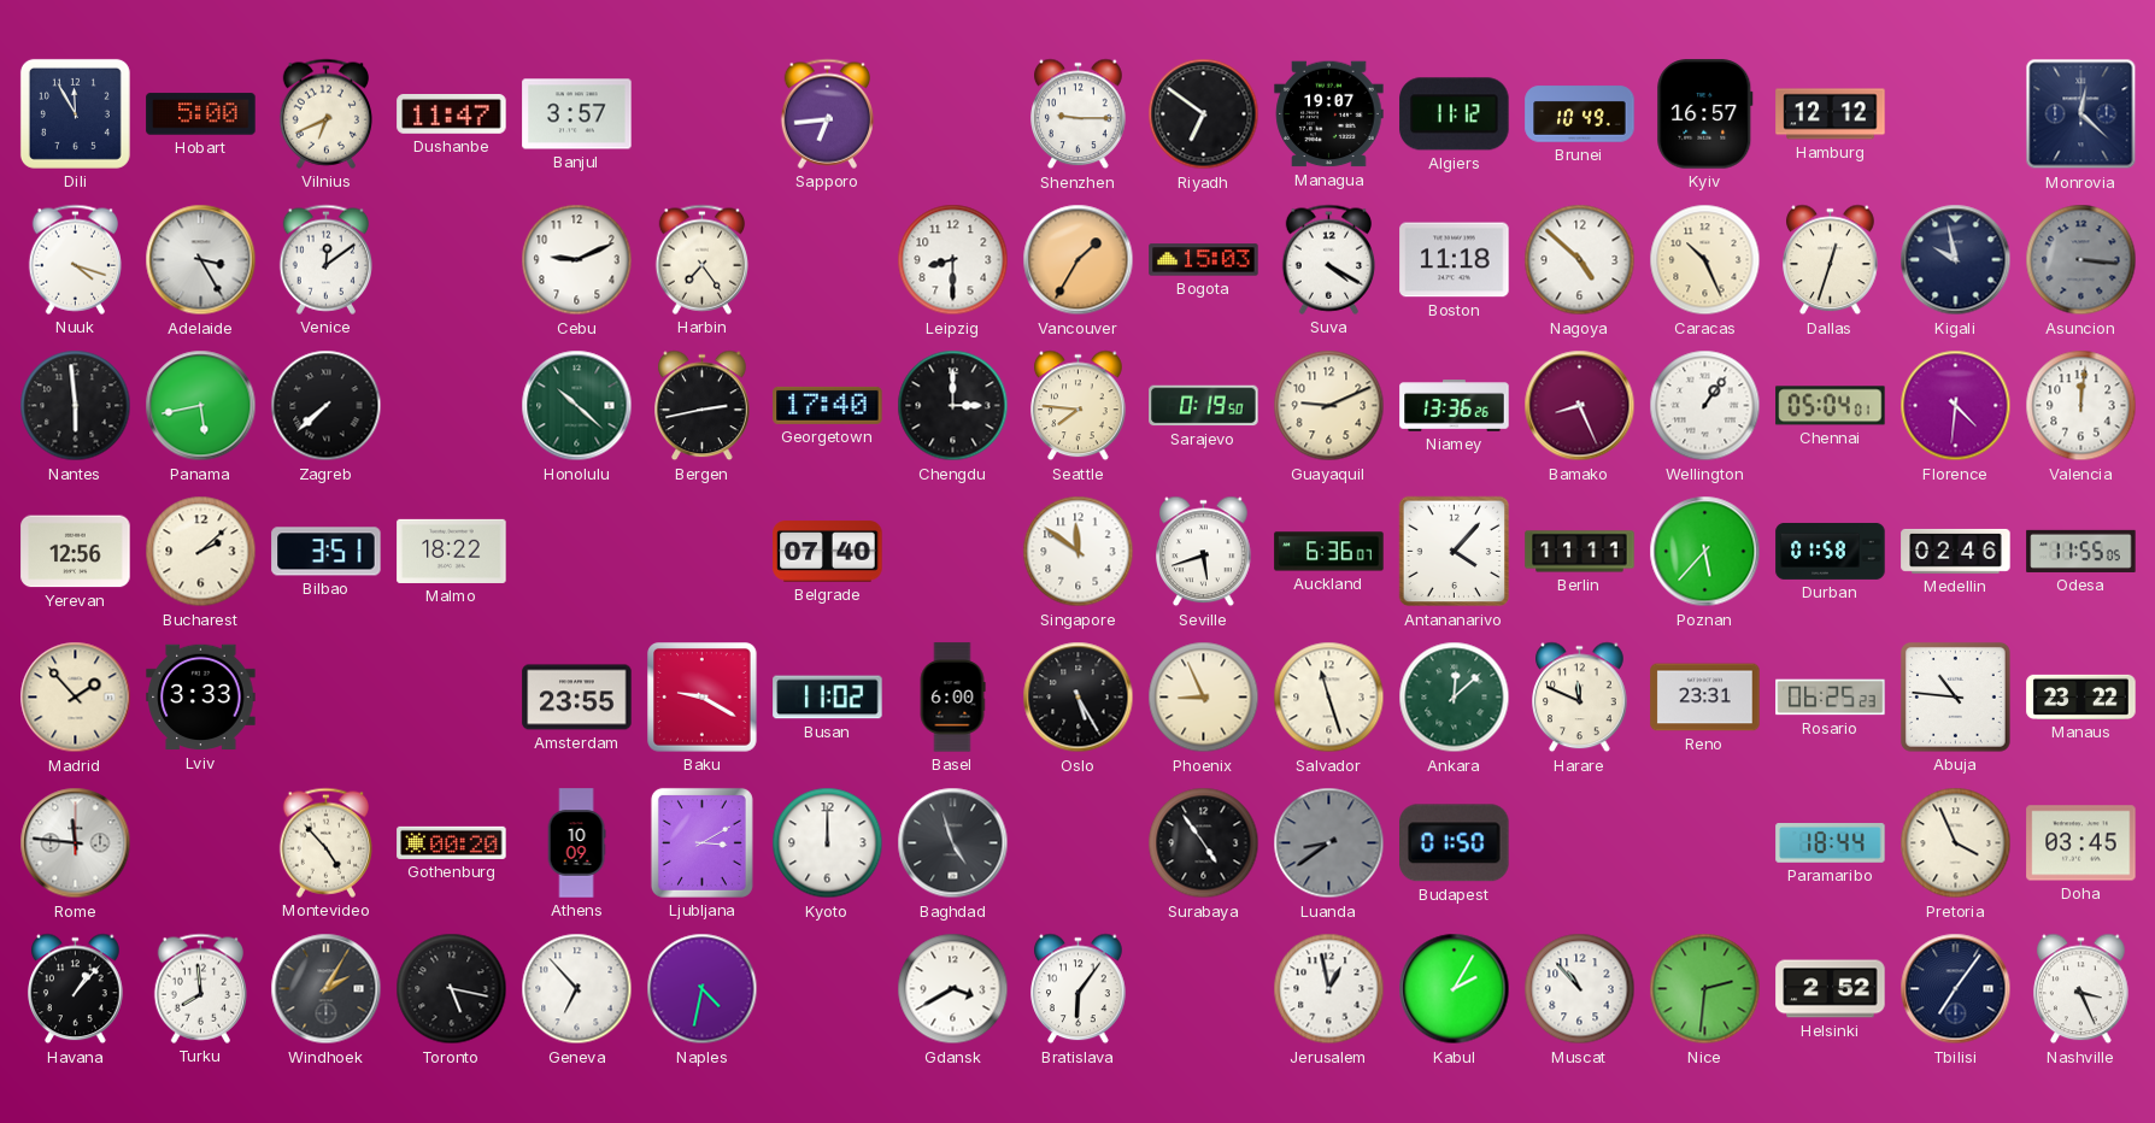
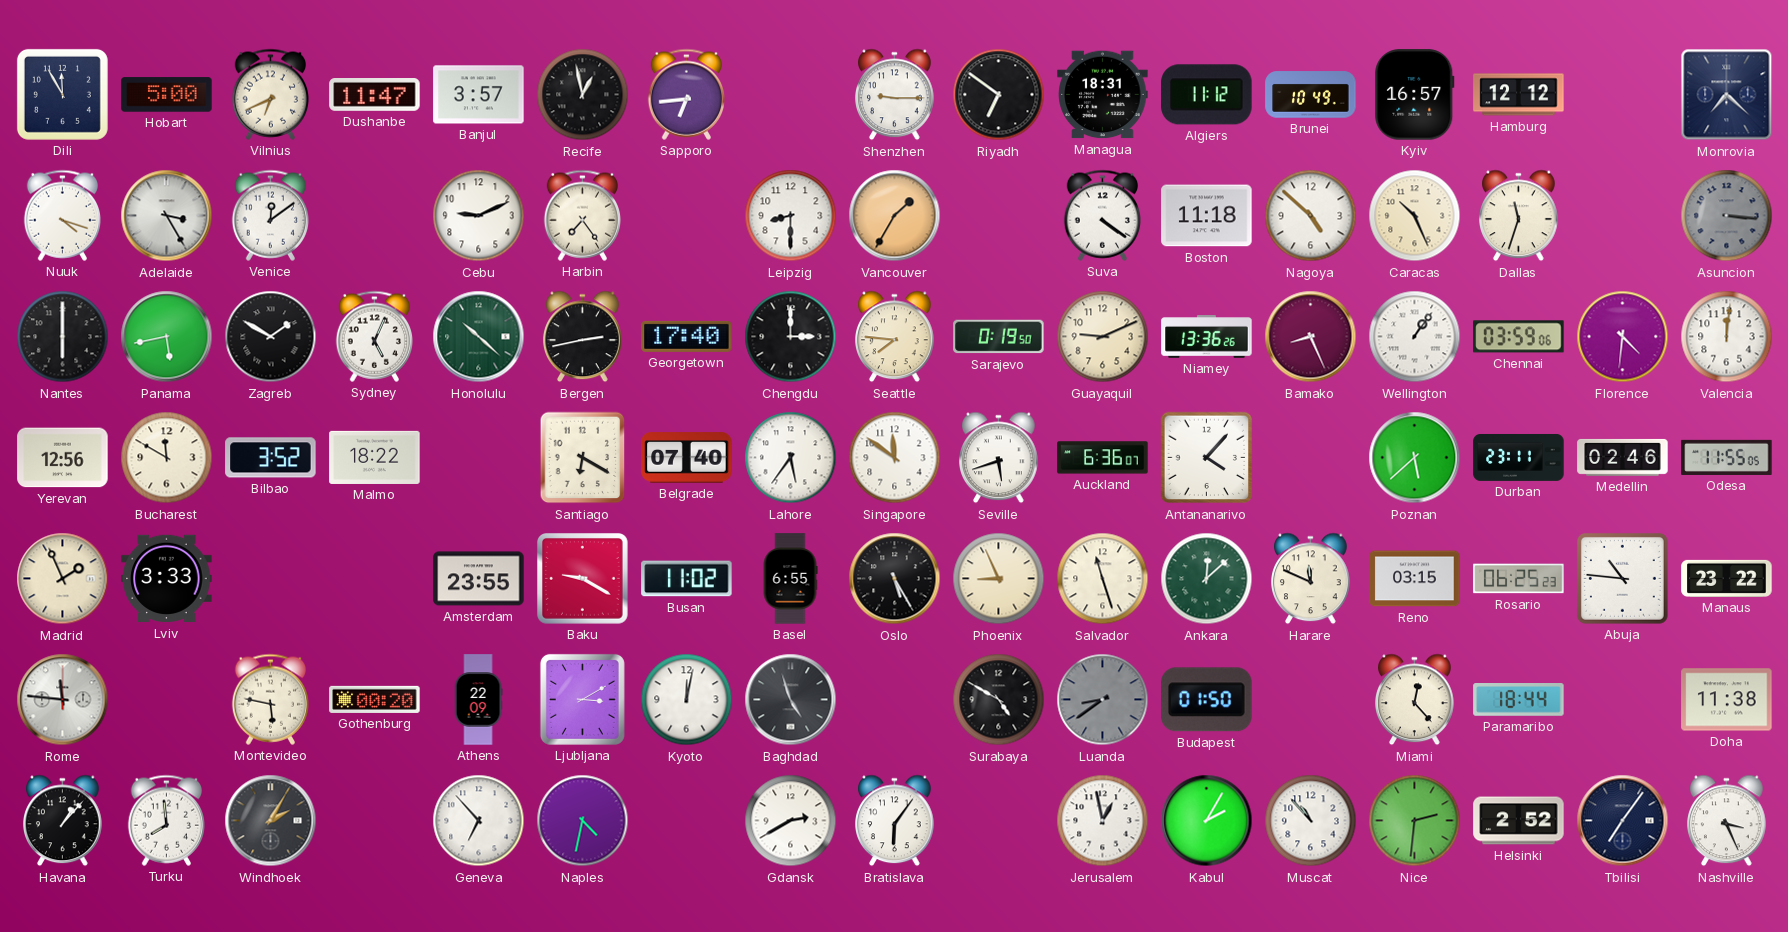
Recife: none -> 12:58 (583, 95)
Managua: 19:07 -> 18:31 (1103, 95)
Monrovia: 12:22 -> 7:22 (1727, 95)
Bogota: 15:03 -> none (1204, 260)
Suva: 4:20 -> 4:21 (1102, 215)
Dallas: 12:33 -> 11:33 (1519, 216)
Kigali: 9:58 -> none (1956, 260)
Nantes: 5:59 -> 6:00 (63, 337)
Zagreb: 7:38 -> 1:50 (271, 337)
Sydney: none -> 5:04 (374, 336)
Chennai: 05:04 -> 03:59 (1519, 337)
Bucharest: 2:08 -> 11:50 (167, 458)
Bilbao: 3:51 -> 3:52 (271, 458)
Santiago: none -> 6:20 (583, 458)
Lahore: none -> 5:36 (791, 458)
Berlin: 11:11 -> none (1580, 552)
Poznan: 5:37 -> 5:38 (1415, 458)
Durban: 01:58 -> 23:11 (1519, 457)
Madrid: 1:53 -> 1:56 (63, 579)
Basel: 6:00 -> 6:55 (790, 579)
Reno: 23:31 -> 03:15 (1415, 579)
Montevideo: 4:53 -> 5:47 (270, 699)
Athens: 10:09 -> 22:09 (478, 700)
Kyoto: 12:00 -> 12:02 (687, 700)
Surabaya: 4:54 -> 4:50 (999, 700)
Miami: none -> 12:23 (1415, 700)
Pretoria: 3:56 -> none (1956, 843)
Doha: 03:45 -> 11:38 (1727, 700)
Toronto: 5:17 -> none (452, 989)
Gdansk: 3:40 -> 2:40 (791, 821)
